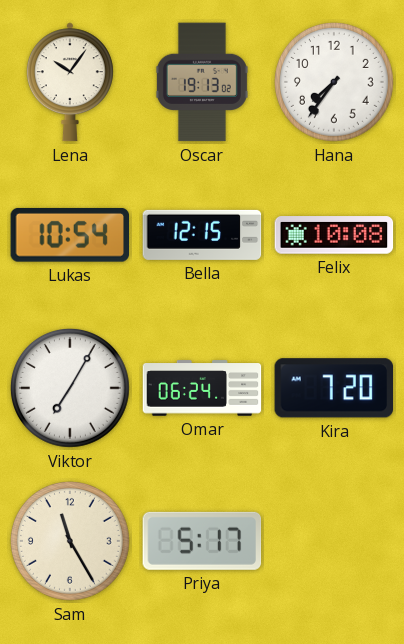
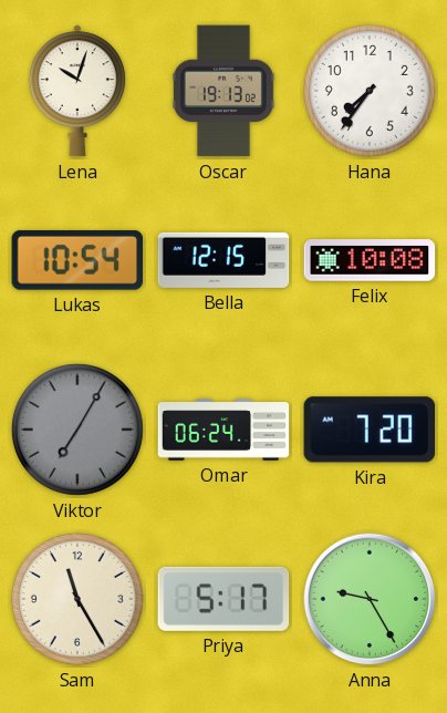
Lena: 10:06 -> 10:03 (77, 91)
Viktor dial: white -> grey (77, 430)
Anna: none -> 9:25 (370, 599)
